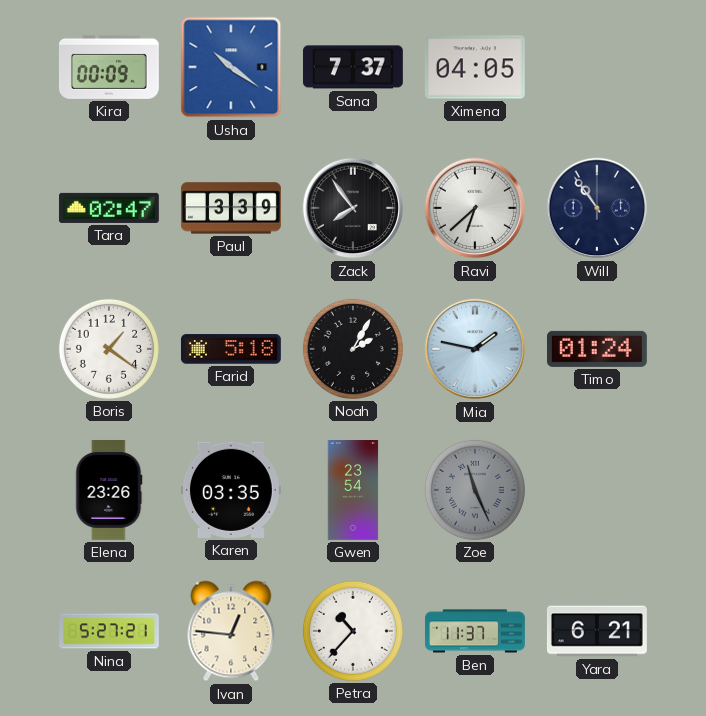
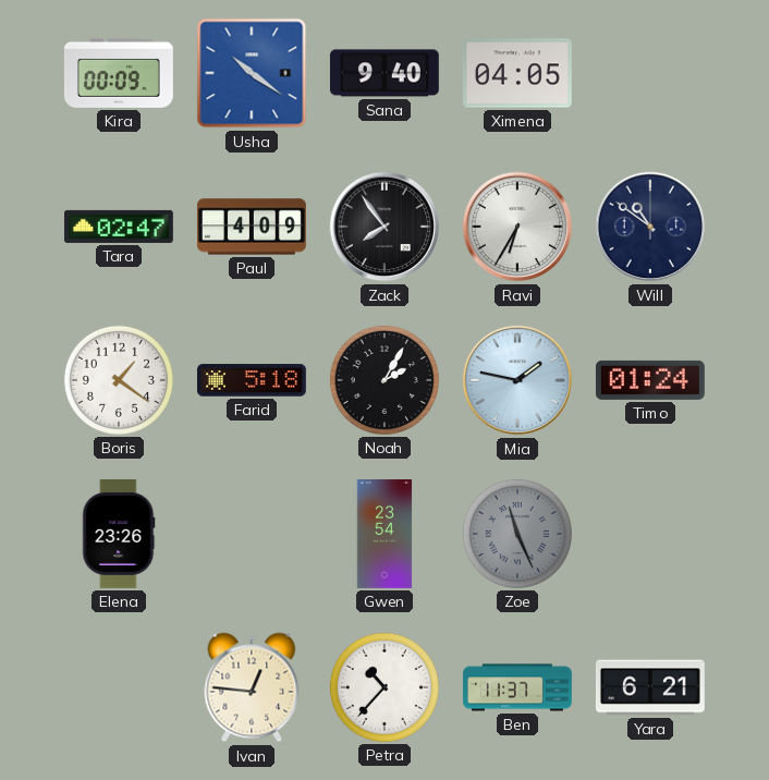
Sana: 7:37 -> 9:40 (384, 73)
Paul: 3:39 -> 4:09 (252, 227)
Ravi: 6:38 -> 6:35 (517, 227)
Will: 10:54 -> 10:51 (650, 227)
Karen: 03:35 -> none (231, 490)
Nina: 5:27 -> none (110, 631)
